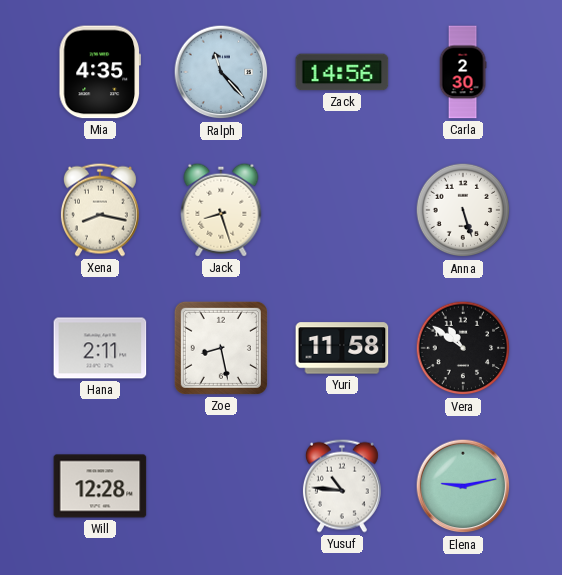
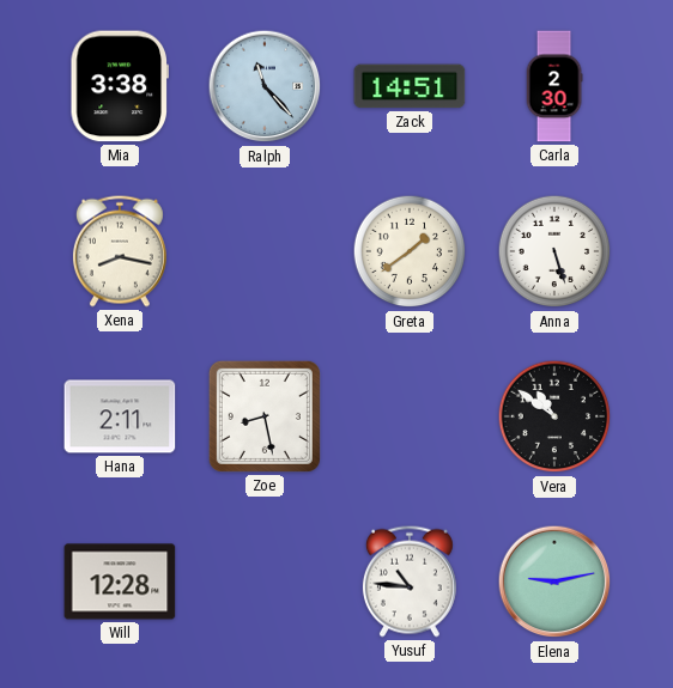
Mia: 4:35 -> 3:38 (120, 86)
Zack: 14:56 -> 14:51 (410, 86)
Jack: 8:27 -> none (221, 210)
Greta: none -> 1:39 (410, 251)
Yuri: 11:58 -> none (342, 348)
